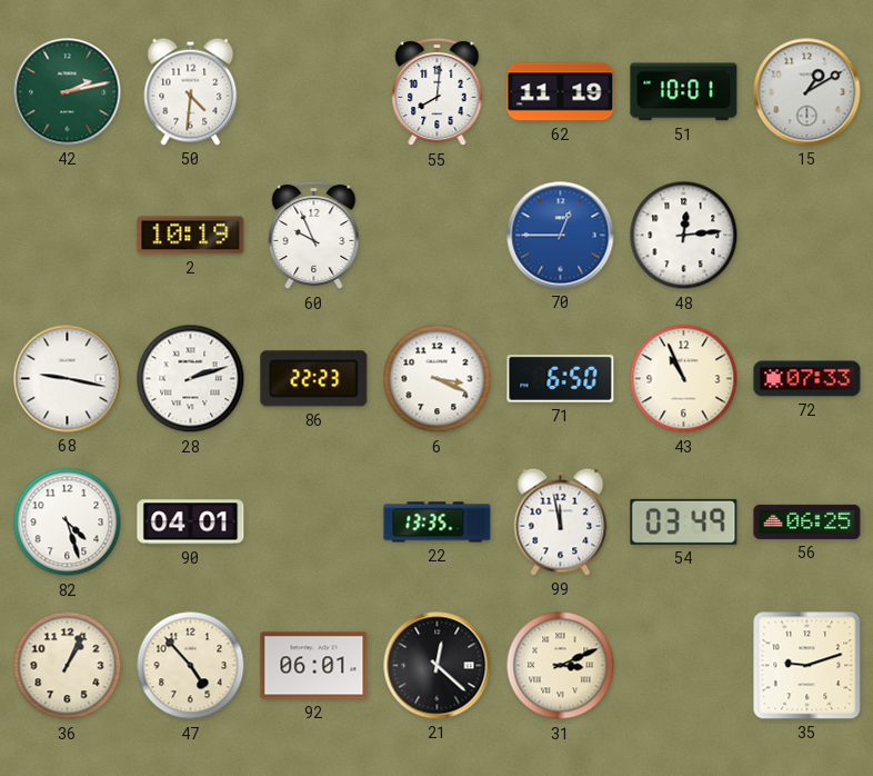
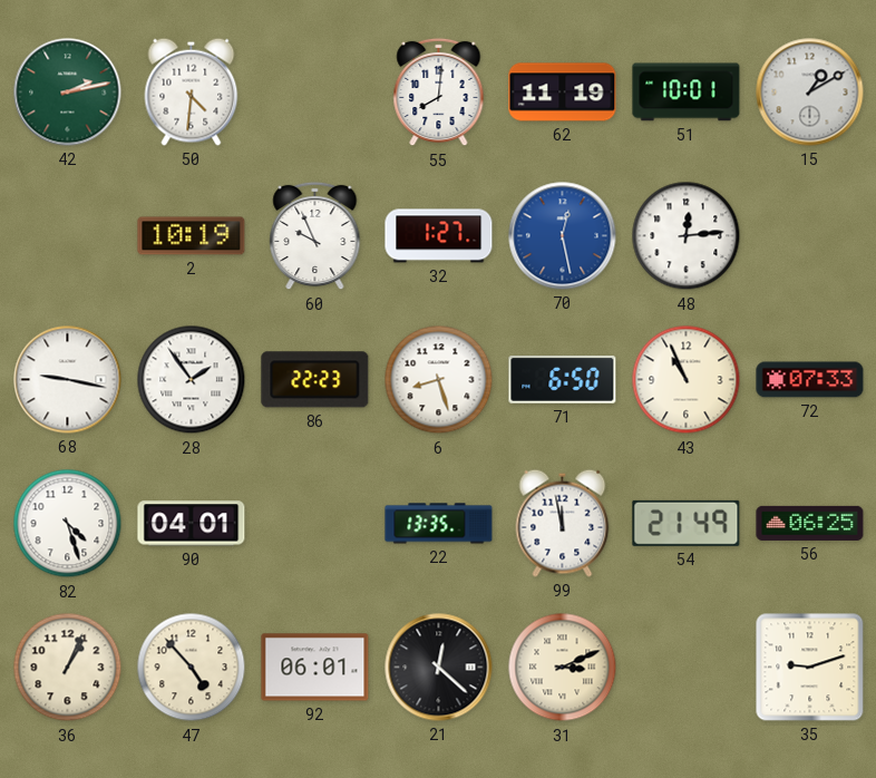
32: none -> 1:27 (439, 236)
70: 12:45 -> 12:28 (563, 236)
28: 2:12 -> 1:54 (192, 380)
6: 3:19 -> 8:27 (439, 380)
54: 03:49 -> 21:49 (687, 523)
